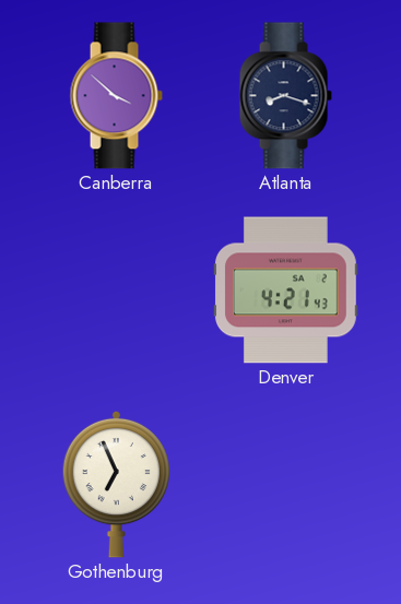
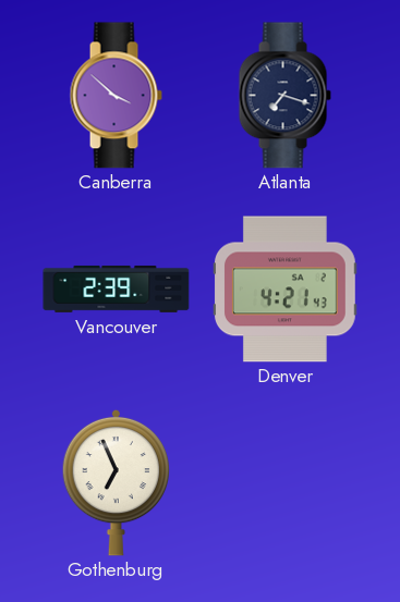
Atlanta: 8:18 -> 7:18 (284, 96)
Vancouver: none -> 2:39 (117, 288)
